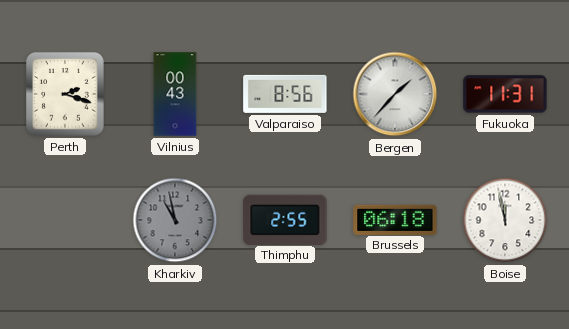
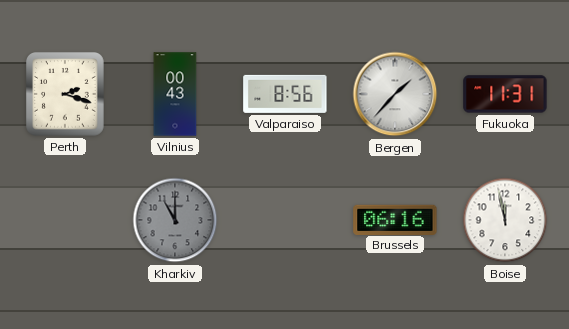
Kharkiv: 10:58 -> 11:00 (175, 220)
Thimphu: 2:55 -> none (285, 219)
Brussels: 06:18 -> 06:16 (395, 219)
